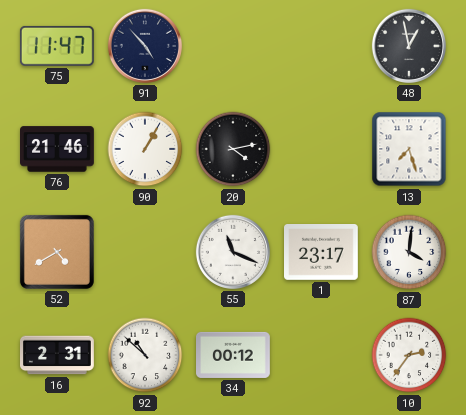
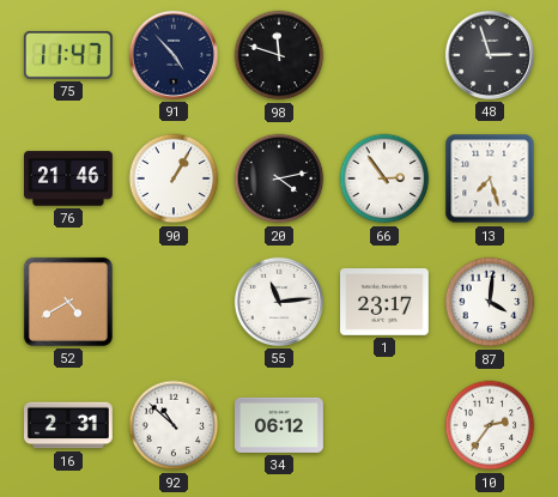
98: none -> 11:48 (279, 55)
48: 12:58 -> 2:57 (490, 55)
66: none -> 2:54 (384, 178)
55: 11:19 -> 11:14 (279, 302)
34: 00:12 -> 06:12 (280, 425)
